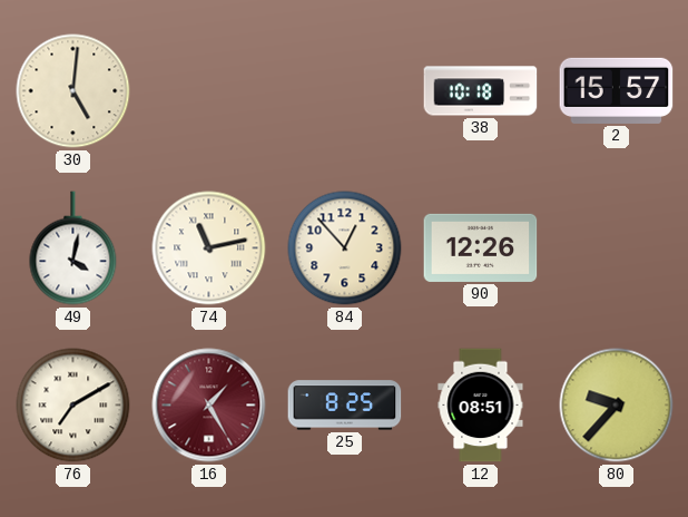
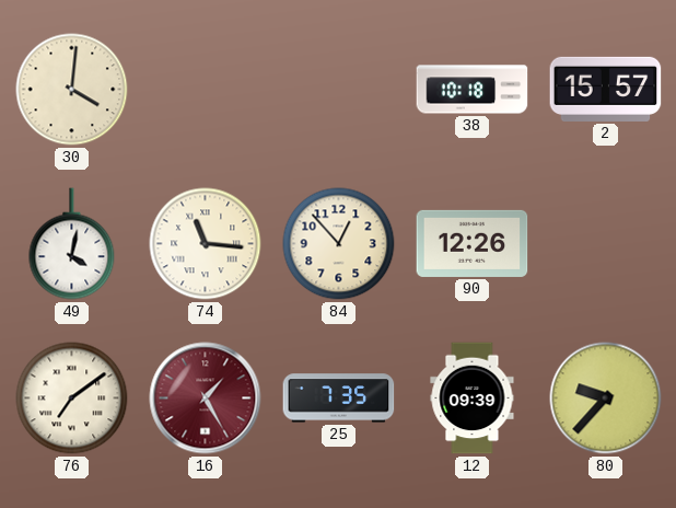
30: 5:01 -> 4:01 (72, 90)
74: 11:13 -> 11:16 (206, 244)
76: 7:10 -> 7:09 (72, 399)
25: 8:25 -> 7:35 (339, 399)
12: 08:51 -> 09:39 (473, 399)
